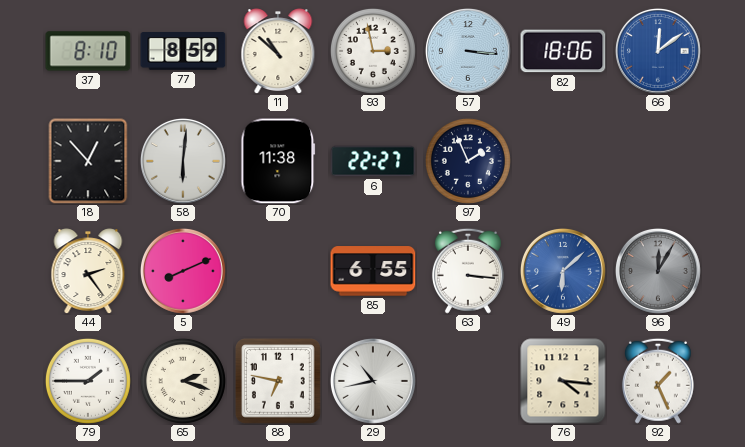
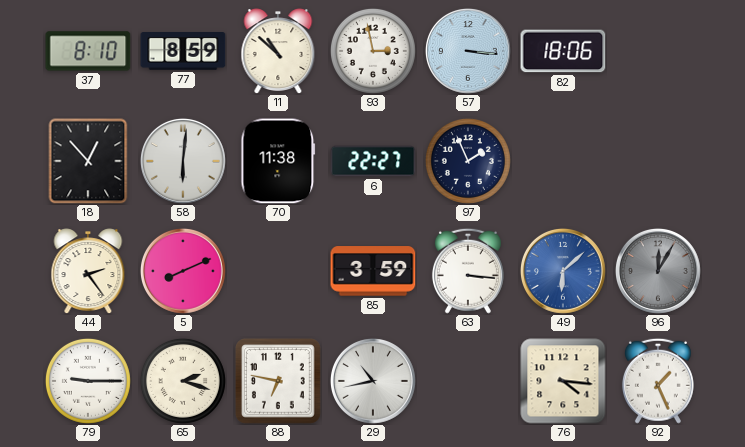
66: 12:09 -> none (658, 51)
85: 6:55 -> 3:59 (373, 271)
79: 1:45 -> 9:15 (88, 381)
